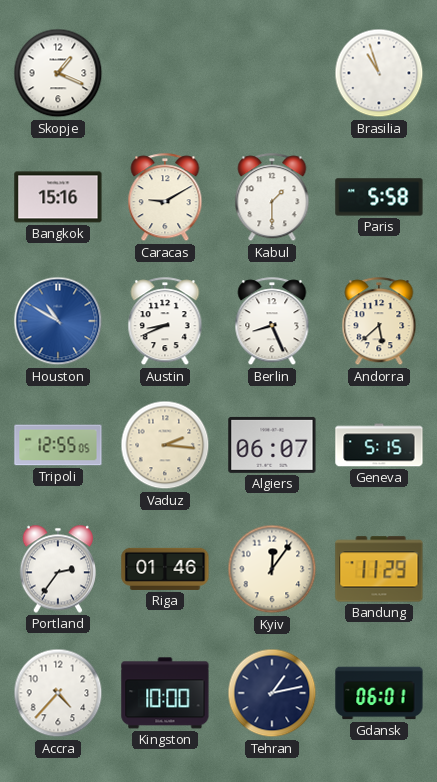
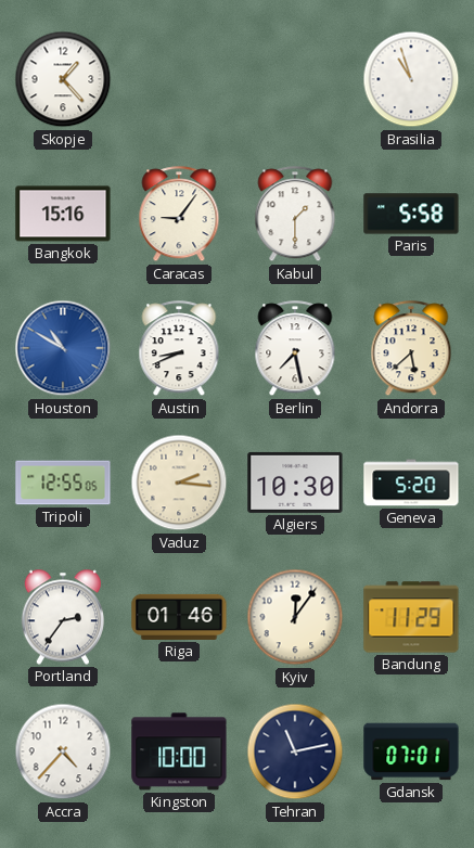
Skopje: 1:19 -> 1:23 (63, 79)
Caracas: 9:10 -> 9:06 (179, 215)
Berlin: 8:26 -> 7:28 (295, 349)
Algiers: 06:07 -> 10:30 (295, 483)
Geneva: 5:15 -> 5:20 (411, 483)
Tehran: 1:13 -> 11:13 (295, 751)
Gdansk: 06:01 -> 07:01 (411, 751)
